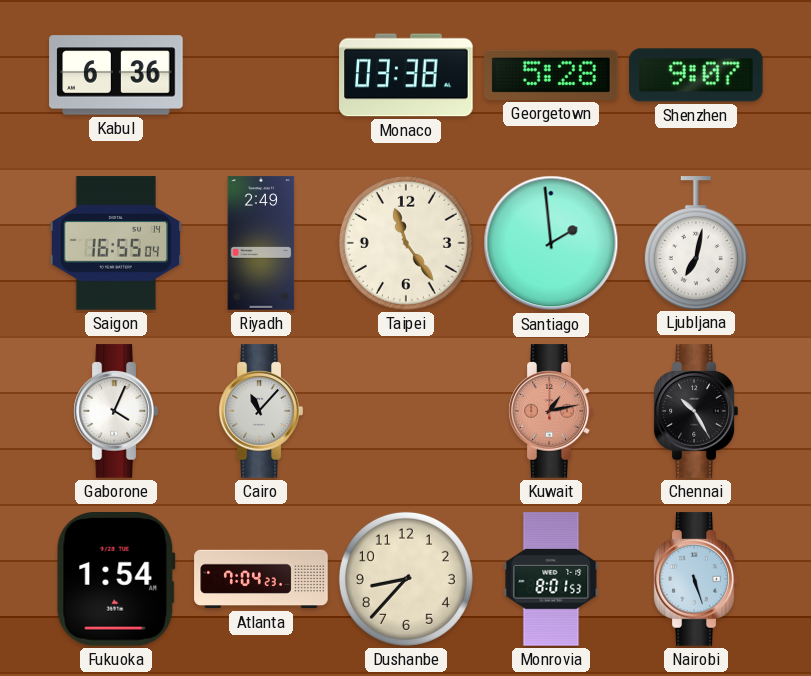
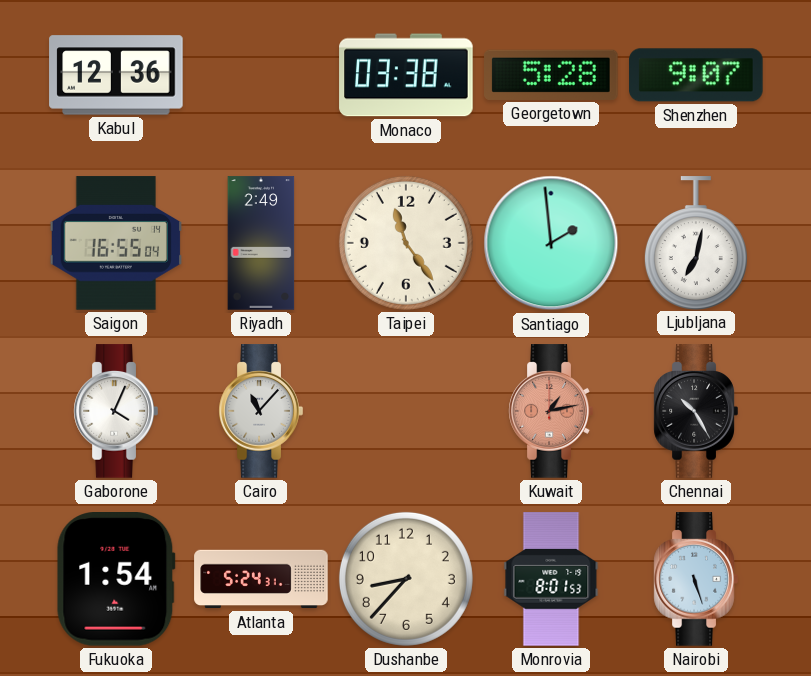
Kabul: 6:36 -> 12:36 (116, 75)
Atlanta: 7:04 -> 5:24 (261, 579)
